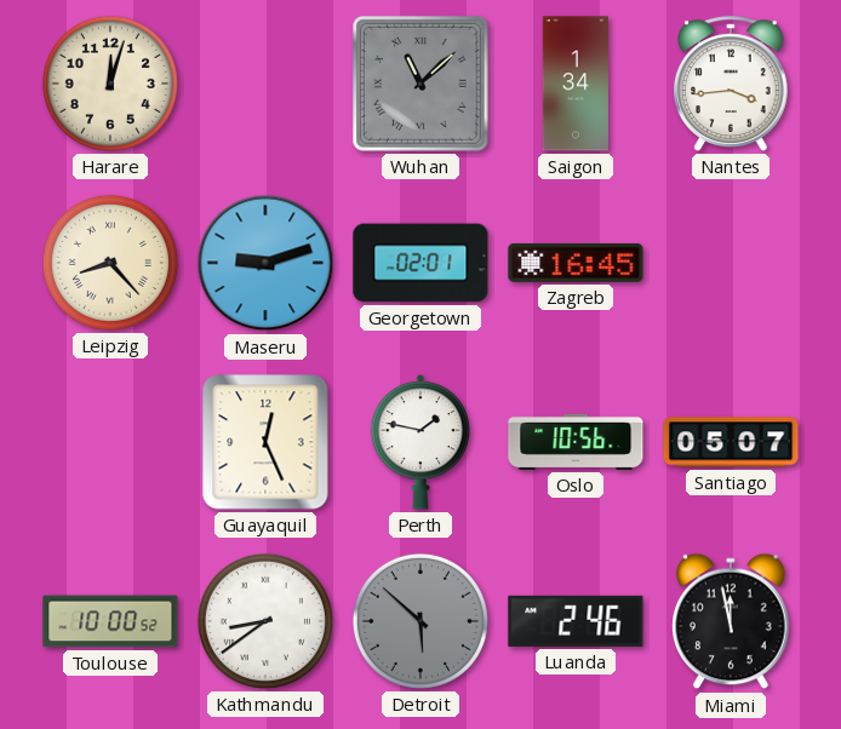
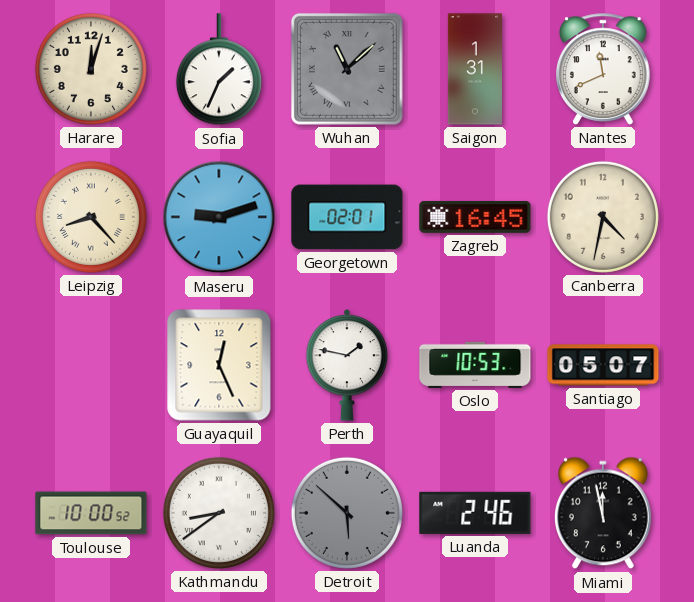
Sofia: none -> 1:34 (219, 70)
Saigon: 1:34 -> 1:31 (475, 69)
Nantes: 3:44 -> 11:41 (604, 69)
Canberra: none -> 4:32 (603, 217)
Oslo: 10:56 -> 10:53 (475, 365)
